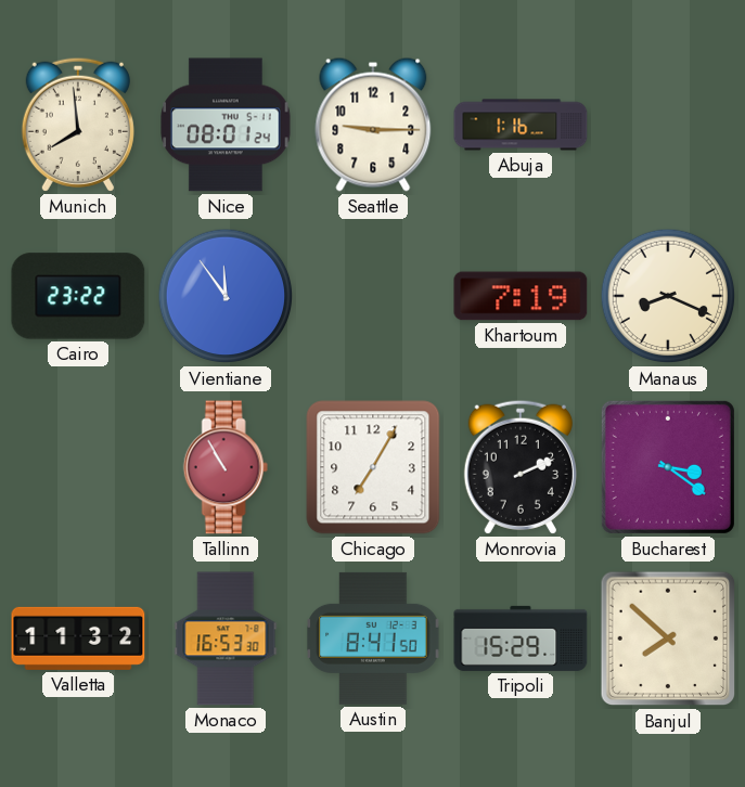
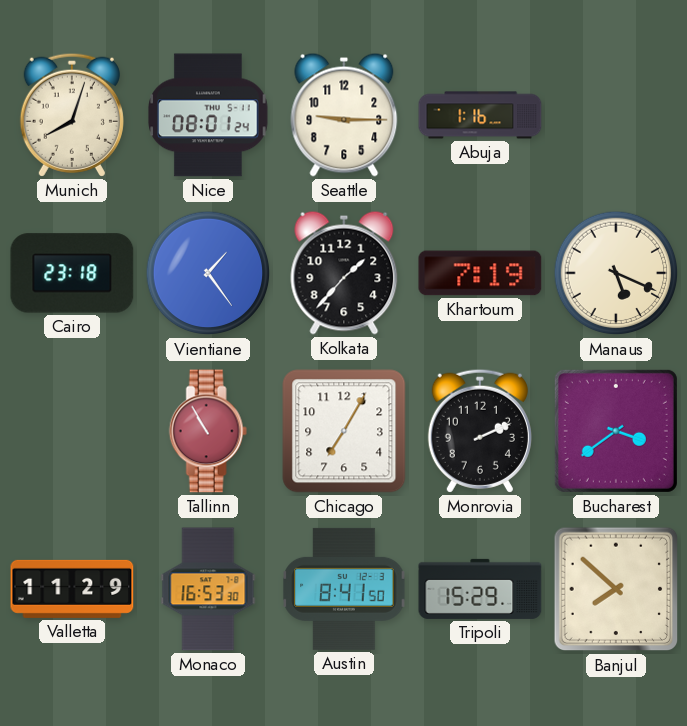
Munich: 7:59 -> 8:03 (72, 115)
Cairo: 23:22 -> 23:18 (72, 273)
Vientiane: 11:54 -> 1:24 (208, 273)
Kolkata: none -> 1:37 (344, 273)
Manaus: 8:19 -> 5:19 (616, 273)
Bucharest: 3:21 -> 3:39 (616, 431)
Valletta: 11:32 -> 11:29 (72, 589)
